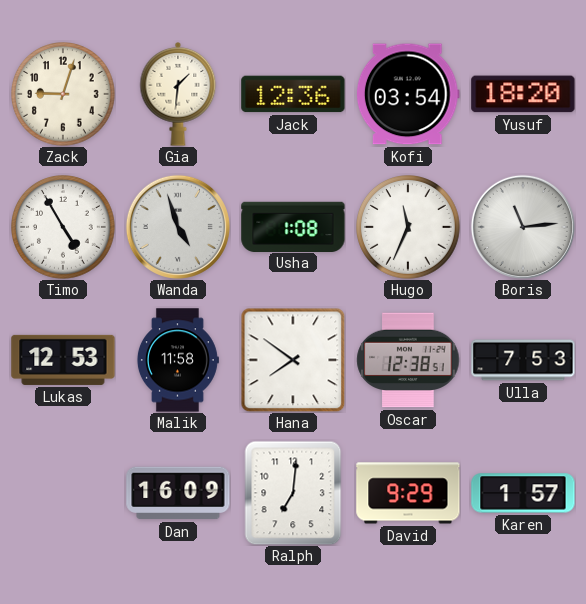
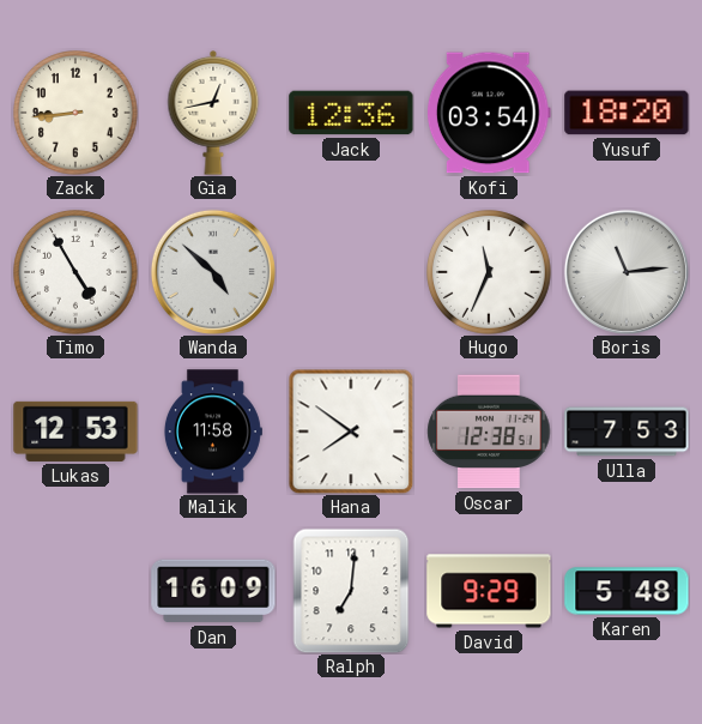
Zack: 9:03 -> 8:44 (77, 114)
Gia: 1:31 -> 12:43 (213, 114)
Wanda: 4:57 -> 4:52 (213, 272)
Usha: 1:08 -> none (293, 226)
Karen: 1:57 -> 5:48 (627, 591)
